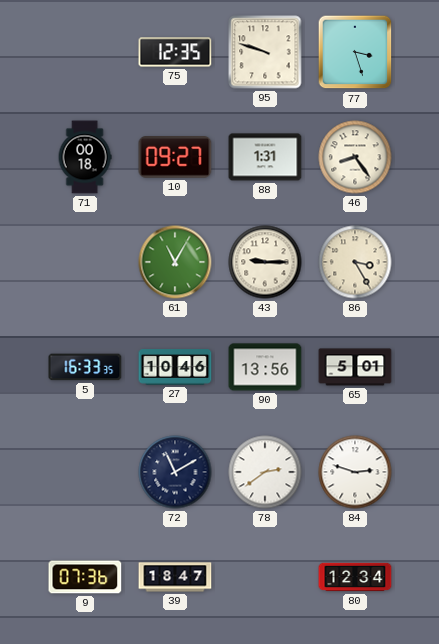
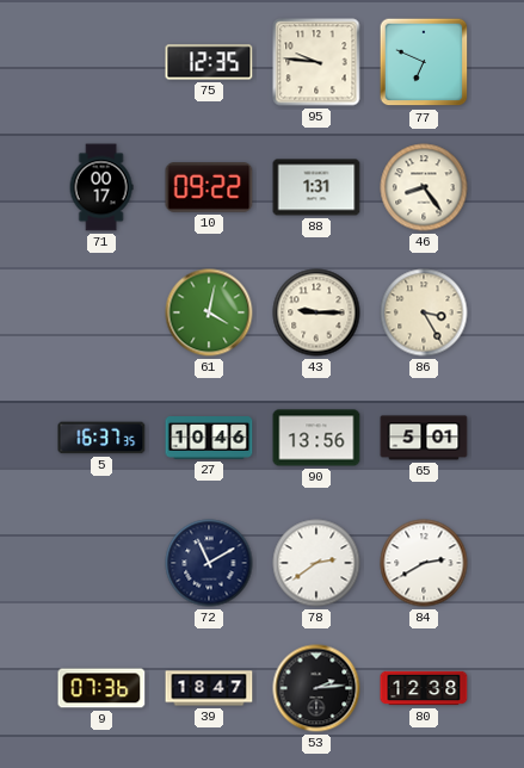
95: 9:48 -> 9:46 (316, 62)
77: 3:27 -> 6:49 (424, 62)
71: 00:18 -> 00:17 (101, 187)
10: 09:27 -> 09:22 (209, 187)
61: 11:05 -> 4:02 (209, 312)
5: 16:33 -> 16:37 (101, 438)
84: 2:48 -> 2:40 (424, 563)
53: none -> 2:14 (316, 688)
80: 12:34 -> 12:38 (424, 688)
